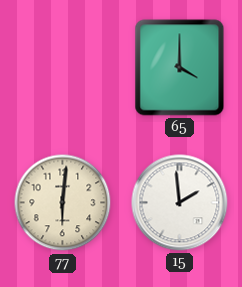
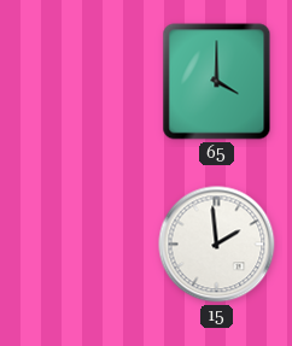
77: 6:01 -> none (63, 203)
